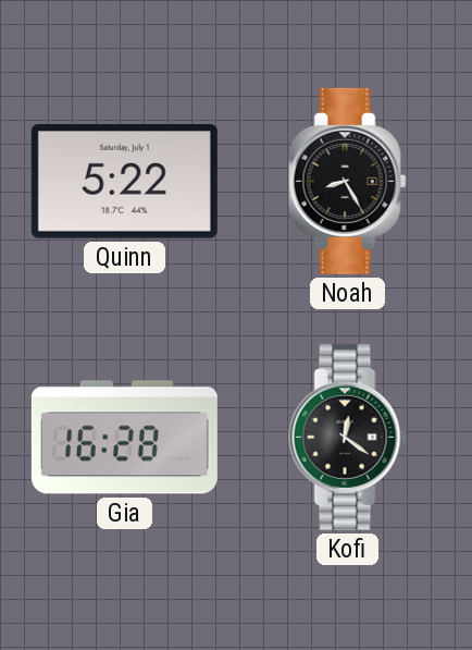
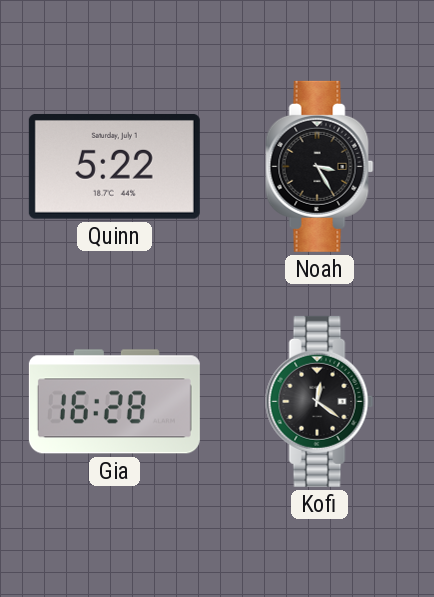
Noah: 8:25 -> 3:25 (320, 166)
